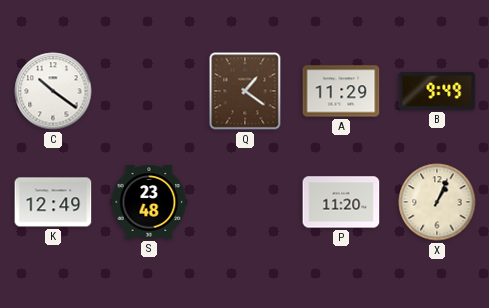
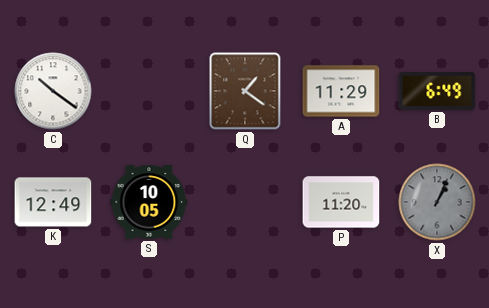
B: 9:49 -> 6:49 (437, 91)
S: 23:48 -> 10:05 (149, 202)
X dial: cream -> grey (437, 202)
